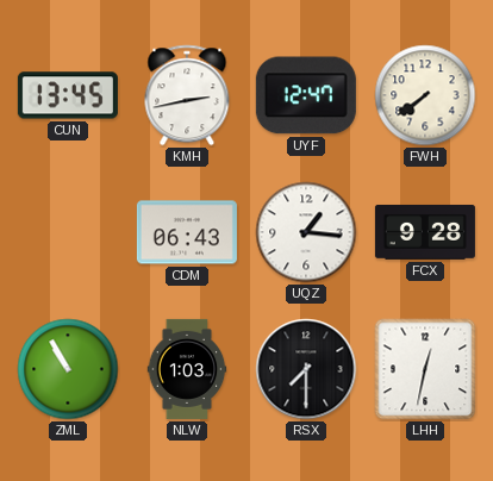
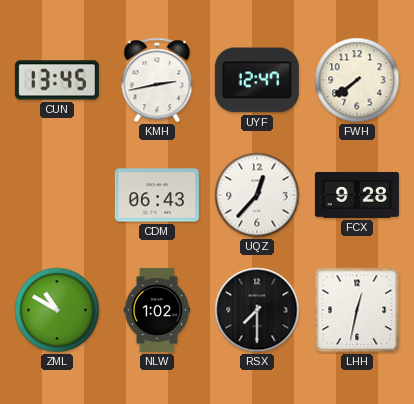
UQZ: 1:16 -> 12:37 (257, 195)
ZML: 10:55 -> 10:50 (57, 310)
NLW: 1:03 -> 1:02 (157, 310)
